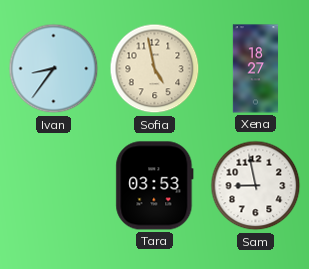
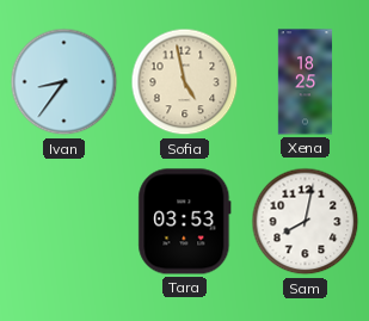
Xena: 18:27 -> 18:25 (306, 82)
Sam: 8:58 -> 8:02 (306, 222)
